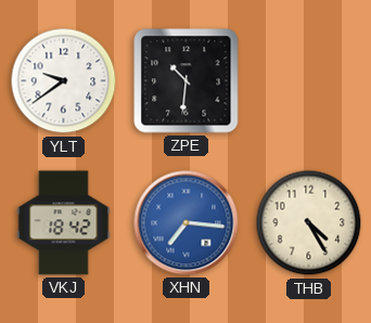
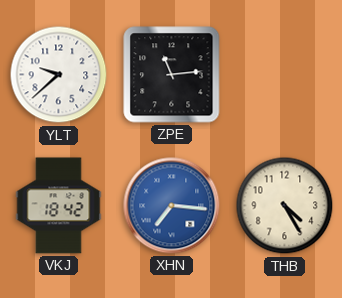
YLT: 9:39 -> 9:38 (59, 75)
ZPE: 10:31 -> 11:14 (172, 75)
